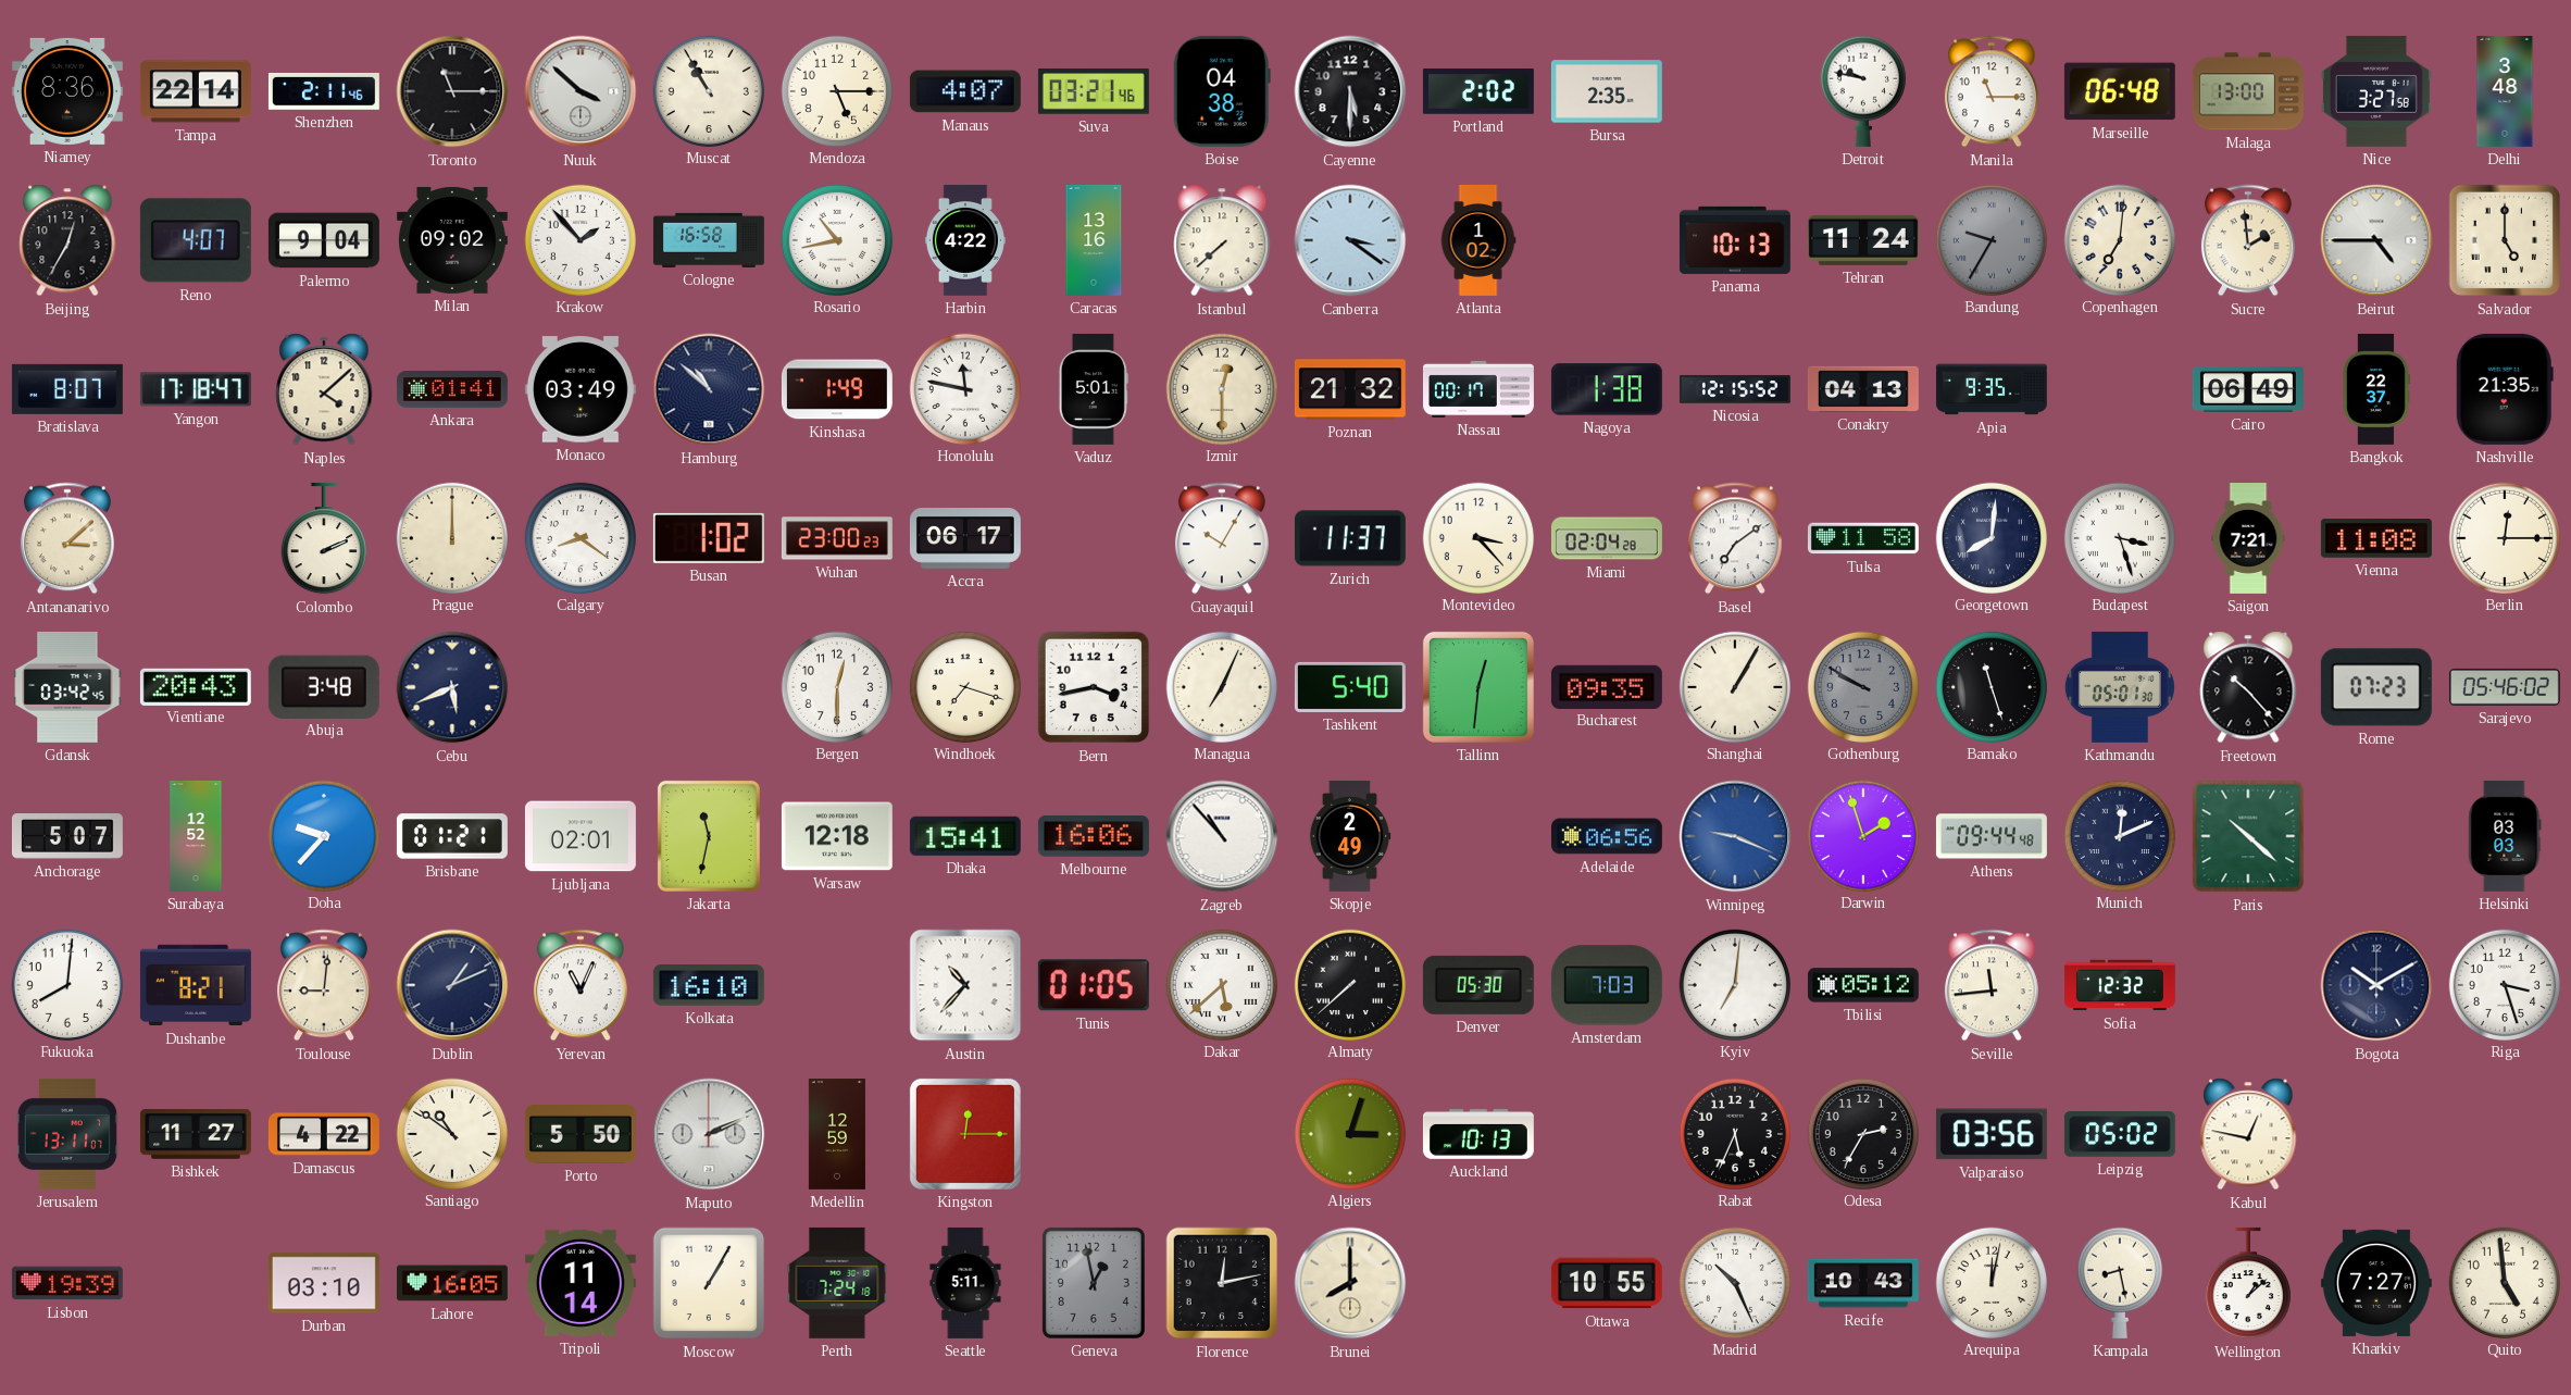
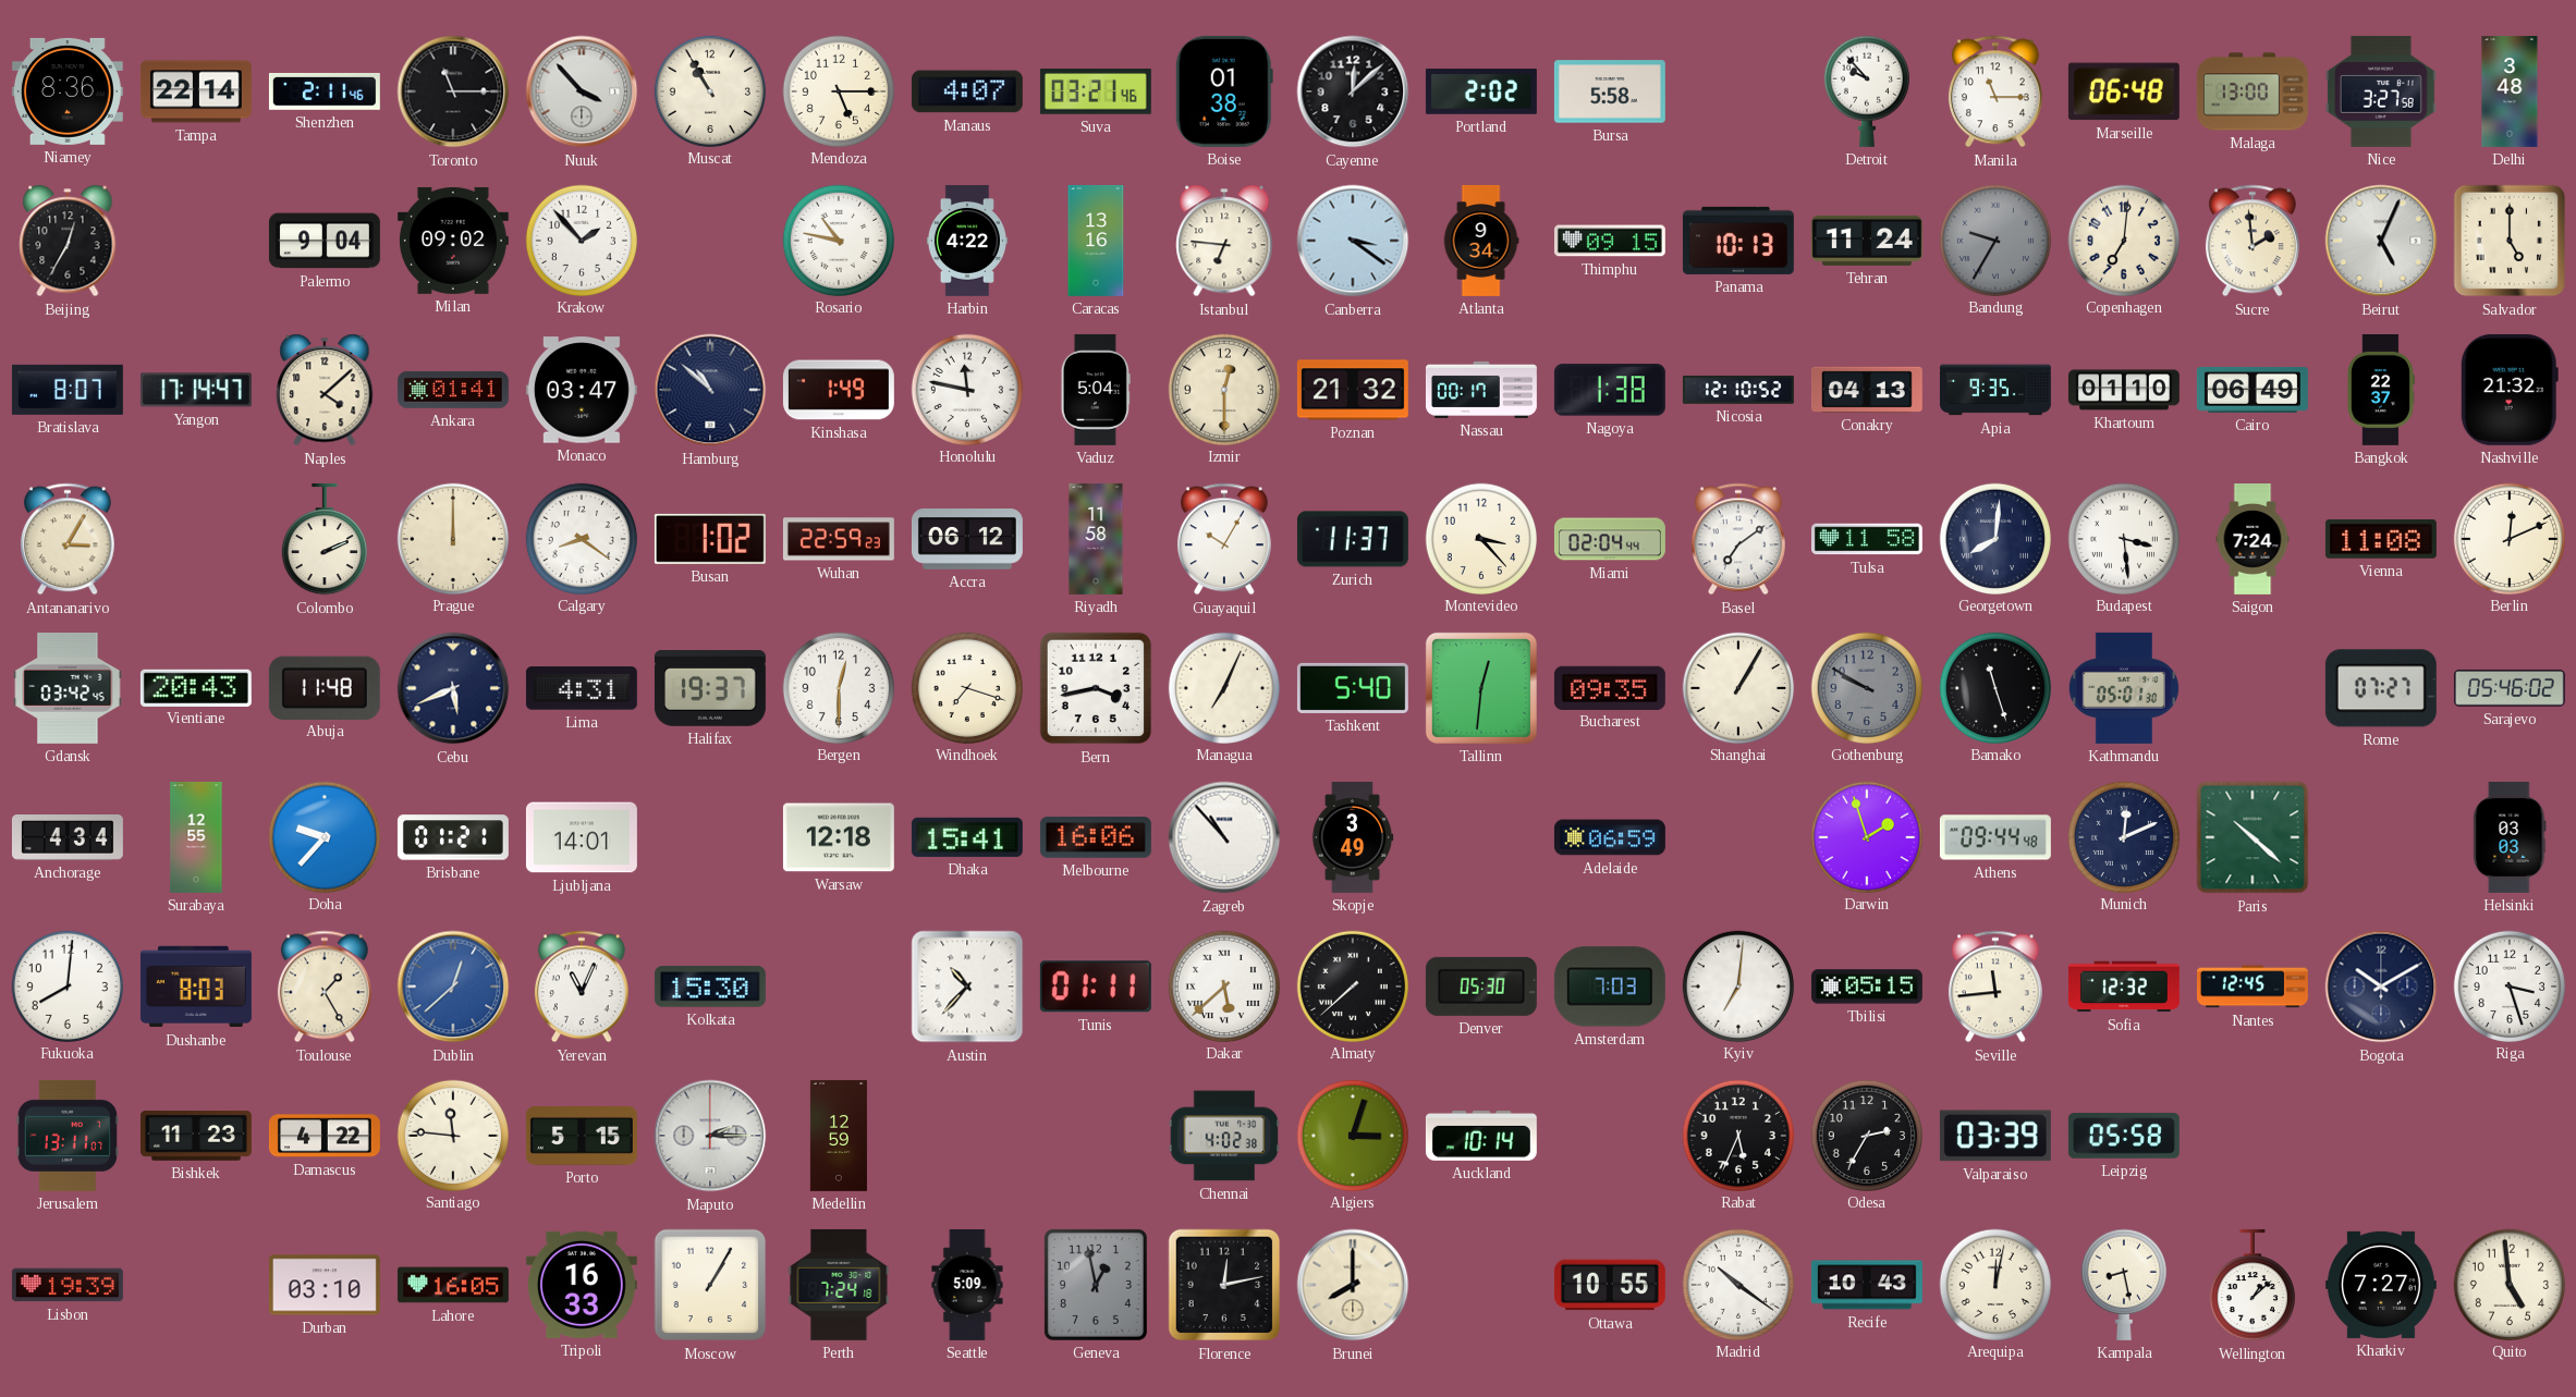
Nuuk: 3:52 -> 3:53 (582, 91)
Boise: 04:38 -> 01:38 (1224, 91)
Cayenne: 5:30 -> 12:08 (1353, 91)
Bursa: 2:35 -> 5:58 (1610, 91)
Detroit: 9:47 -> 9:53 (1867, 91)
Reno: 4:07 -> none (196, 240)
Cologne: 16:58 -> none (709, 240)
Rosario: 10:43 -> 10:47 (838, 240)
Istanbul: 7:38 -> 6:46 (1224, 241)
Atlanta: 1:02 -> 9:34 (1481, 241)
Thimphu: none -> 09:15 (1610, 241)
Beirut: 4:45 -> 5:04 (2381, 241)
Yangon: 17:18 -> 17:14 (196, 390)
Monaco: 03:49 -> 03:47 (582, 390)
Vaduz: 5:01 -> 5:04 (1096, 390)
Nicosia: 12:15 -> 12:10 (1738, 390)
Khartoum: none -> 01:10 (2124, 390)
Nashville: 21:35 -> 21:32 (2510, 390)
Antananarivo: 3:08 -> 3:05 (68, 539)
Wuhan: 23:00 -> 22:59 (839, 539)
Accra: 06:17 -> 06:12 (967, 540)
Riyadh: none -> 11:58 (1096, 539)
Miami: 02:04:28 -> 02:04:44 (1610, 539)
Budapest: 3:27 -> 3:29 (2123, 538)
Saigon: 7:21 -> 7:24 (2253, 540)
Berlin: 12:15 -> 12:11 (2508, 538)
Abuja: 3:48 -> 11:48 (325, 687)
Lima: none -> 4:31 (582, 688)
Halifax: none -> 19:37 (710, 689)
Freetown: 10:23 -> none (2248, 687)
Rome: 07:23 -> 07:27 (2381, 688)
Anchorage: 5:07 -> 4:34 (68, 838)
Surabaya: 12:52 -> 12:55 (196, 837)
Ljubljana: 02:01 -> 14:01 (582, 837)
Jakarta: 11:32 -> none (709, 836)
Skopje: 2:49 -> 3:49 (1353, 837)
Adelaide: 06:56 -> 06:59 (1610, 837)
Winnipeg: 9:19 -> none (1735, 836)
Dushanbe: 8:21 -> 8:03 (196, 987)
Toulouse: 9:01 -> 1:25 (325, 987)
Dublin: 1:11 -> 12:38 (453, 987)
Dublin dial: navy -> blue (453, 987)
Kolkata: 16:10 -> 15:30 (710, 987)
Tunis: 01:05 -> 01:11 (1096, 987)
Tbilisi: 05:12 -> 05:15 (1867, 987)
Nantes: none -> 12:45 (2253, 987)
Bishkek: 11:27 -> 11:23 (196, 1136)
Santiago: 10:51 -> 11:46 (452, 1135)
Porto: 5:50 -> 5:15 (582, 1137)
Maputo: 2:11 -> 2:15 (710, 1136)
Kingston: 12:15 -> none (965, 1134)
Chennai: none -> 4:02 (1224, 1136)
Auckland: 10:13 -> 10:14 (1481, 1136)
Valparaiso: 03:56 -> 03:39 (1995, 1136)
Leipzig: 05:02 -> 05:58 (2124, 1136)
Kabul: 12:47 -> none (2248, 1134)
Tripoli: 11:14 -> 16:33 (582, 1285)
Seattle: 5:11 -> 5:09 (967, 1285)
Madrid: 10:26 -> 10:21 (1737, 1284)
